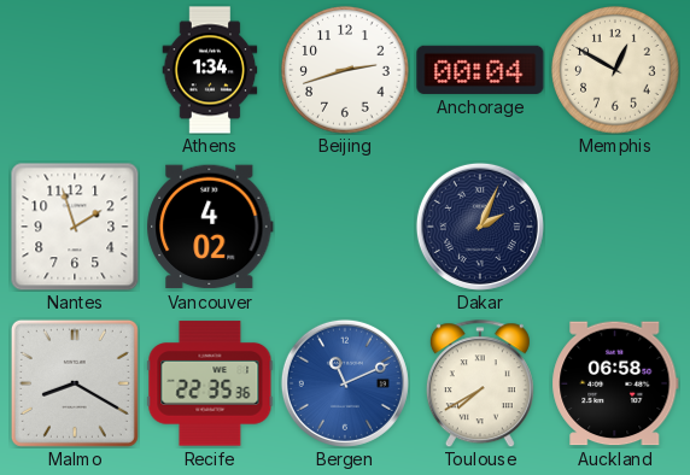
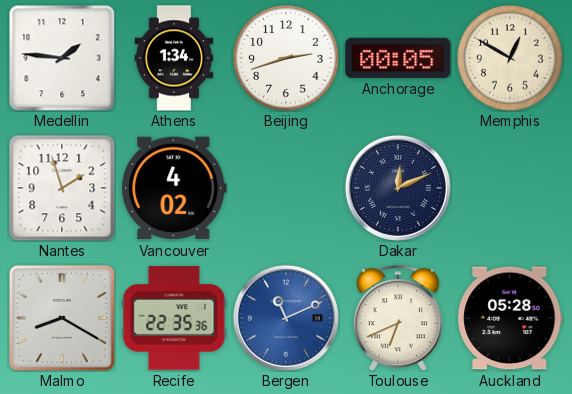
Medellin: none -> 1:46 (62, 58)
Anchorage: 00:04 -> 00:05 (398, 58)
Dakar: 2:04 -> 12:11 (398, 188)
Toulouse: 7:40 -> 6:41 (398, 318)
Auckland: 06:58 -> 05:28 (510, 318)
